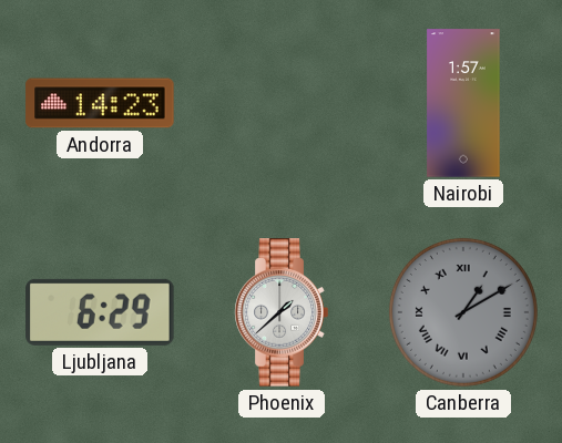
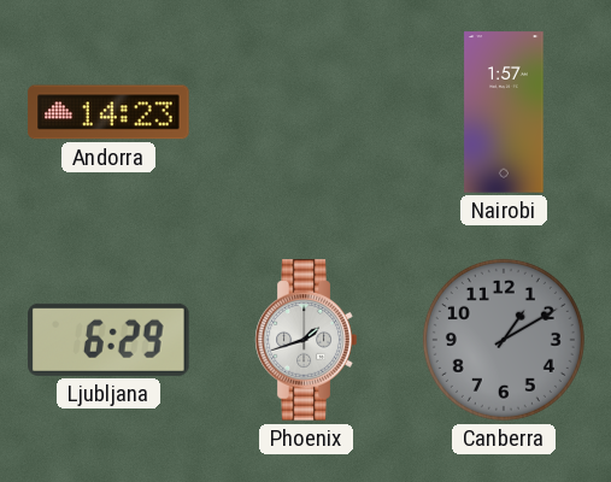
Phoenix: 1:38 -> 1:42 (306, 340)
Canberra numerals: Roman -> Arabic (504, 340)
